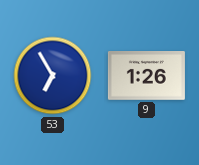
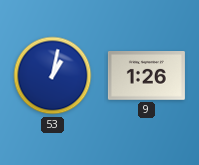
53: 6:55 -> 1:02 (53, 76)
